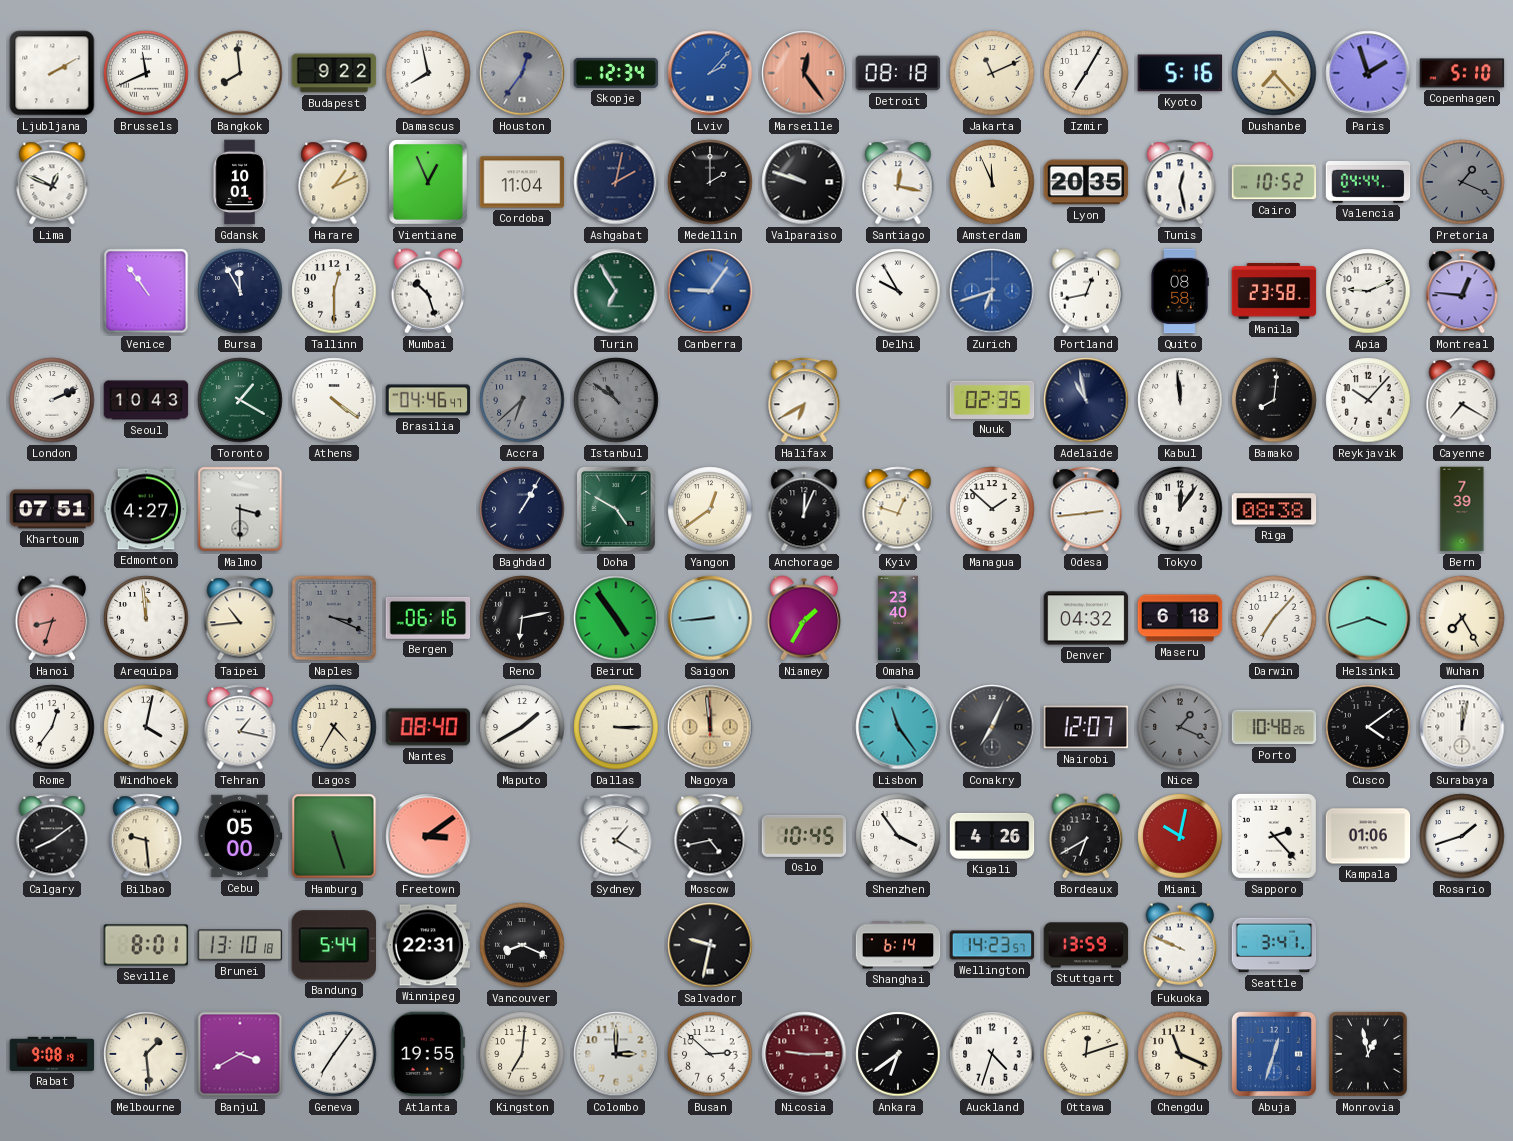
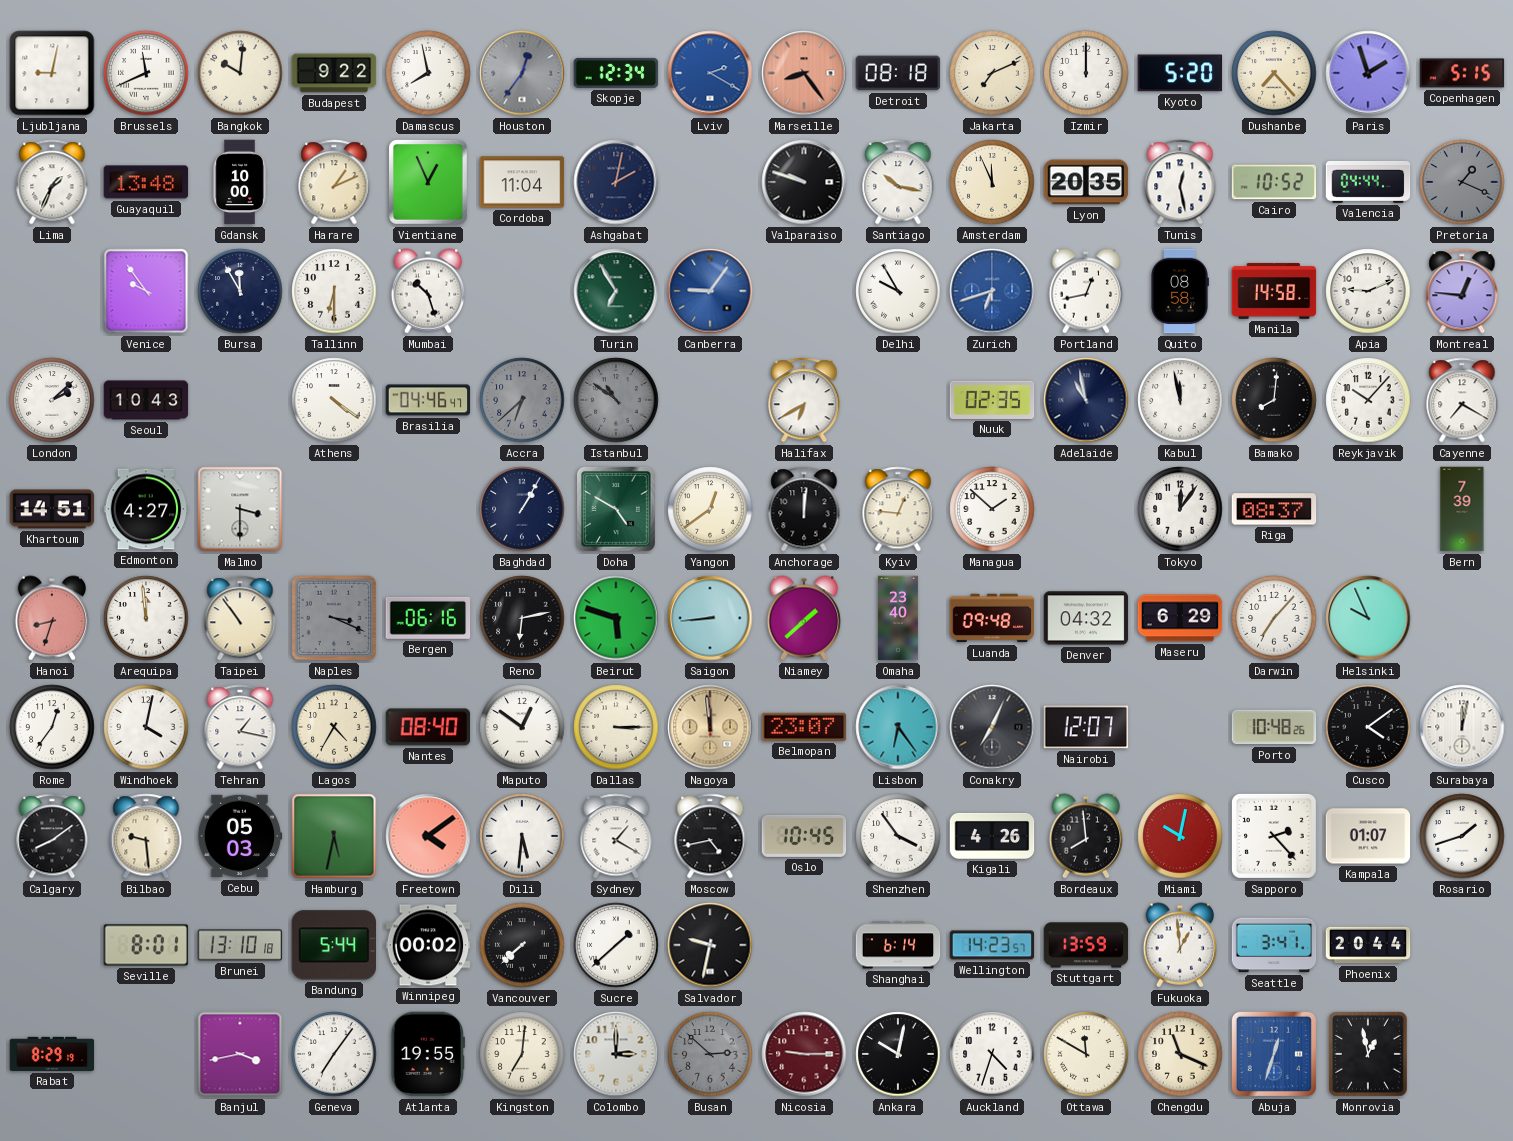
Ljubljana: 2:10 -> 9:02 (52, 73)
Bangkok: 7:59 -> 10:01 (240, 73)
Lviv: 2:07 -> 2:20 (710, 73)
Marseille: 12:24 -> 8:24 (804, 73)
Jakarta: 11:11 -> 7:11 (992, 73)
Izmir: 7:05 -> 12:00 (1086, 73)
Kyoto: 5:16 -> 5:20 (1180, 73)
Copenhagen: 5:10 -> 5:15 (1462, 73)
Lima: 12:49 -> 1:34 (52, 182)
Guayaquil: none -> 13:48 (146, 182)
Gdansk: 10:01 -> 10:00 (240, 182)
Medellin: 2:00 -> none (710, 182)
Santiago: 12:17 -> 10:17 (898, 182)
Venice: 10:54 -> 9:54 (146, 291)
Tallinn: 12:30 -> 6:30 (334, 291)
Manila: 23:58 -> 14:58 (1274, 291)
London: 2:11 -> 2:08 (52, 400)
Toronto: 1:20 -> none (240, 400)
Kabul: 11:59 -> 11:58 (1180, 400)
Khartoum: 07:51 -> 14:51 (52, 509)
Anchorage: 12:04 -> 12:01 (804, 509)
Kyiv: 12:48 -> 12:46 (898, 509)
Odesa: 2:44 -> none (1086, 509)
Riga: 08:38 -> 08:37 (1274, 509)
Taipei: 10:44 -> 10:54 (240, 618)
Beirut: 4:54 -> 5:48 (616, 618)
Niamey: 1:35 -> 1:38 (804, 618)
Luanda: none -> 09:48 (992, 618)
Maseru: 6:18 -> 6:29 (1180, 618)
Helsinki: 3:42 -> 9:56 (1368, 618)
Wuhan: 7:25 -> none (1462, 618)
Maputo: 1:40 -> 12:51 (522, 727)
Belmopan: none -> 23:07 (804, 727)
Lisbon: 11:24 -> 6:24 (898, 727)
Nice: 1:19 -> none (1180, 727)
Cebu: 05:00 -> 05:03 (240, 836)
Hamburg: 5:27 -> 5:32 (334, 836)
Freetown: 3:09 -> 4:09 (428, 836)
Dili: none -> 5:31 (522, 836)
Bordeaux: 6:40 -> 7:59 (1086, 836)
Kampala: 01:06 -> 01:07 (1368, 836)
Winnipeg: 22:31 -> 00:02 (428, 945)
Vancouver: 8:19 -> 7:38 (522, 945)
Sucre: none -> 1:38 (616, 945)
Fukuoka: 9:49 -> 12:59 (1180, 945)
Phoenix: none -> 20:44 (1368, 945)
Rabat: 9:08 -> 8:29 (52, 1054)
Melbourne: 1:29 -> none (146, 1054)
Banjul: 3:40 -> 3:43 (240, 1054)
Busan dial: white -> grey (710, 1054)
Ankara: 6:39 -> 10:02 (898, 1054)
Ottawa: 12:12 -> 11:50 (1086, 1054)
